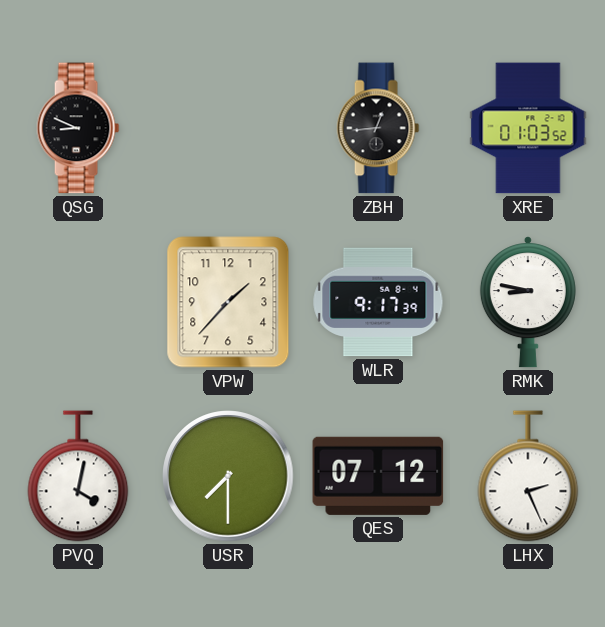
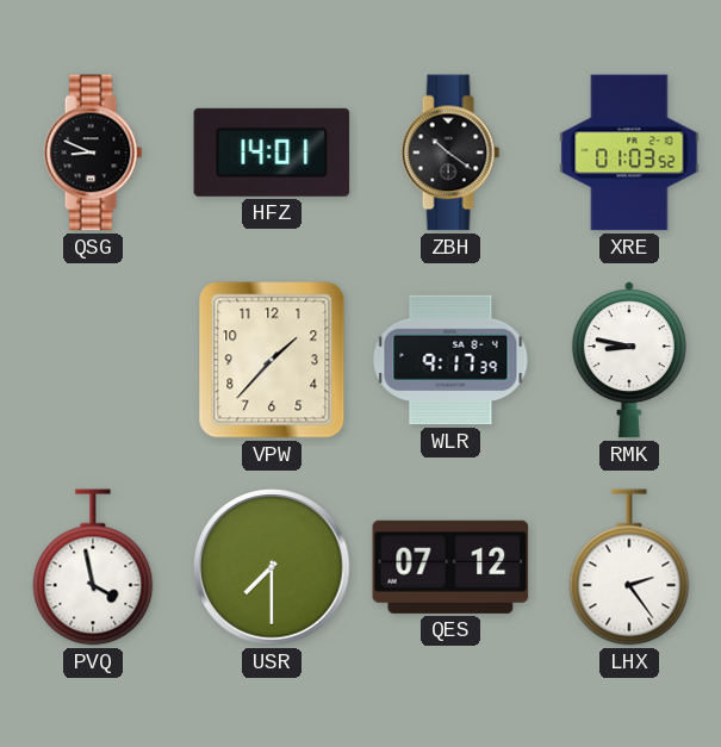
HFZ: none -> 14:01 (272, 152)
ZBH: 12:44 -> 10:21 (450, 152)
PVQ: 4:02 -> 3:58 (93, 567)
LHX: 2:26 -> 2:24 (629, 567)
